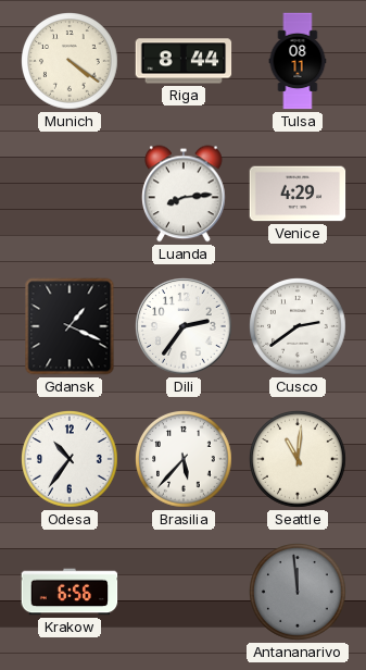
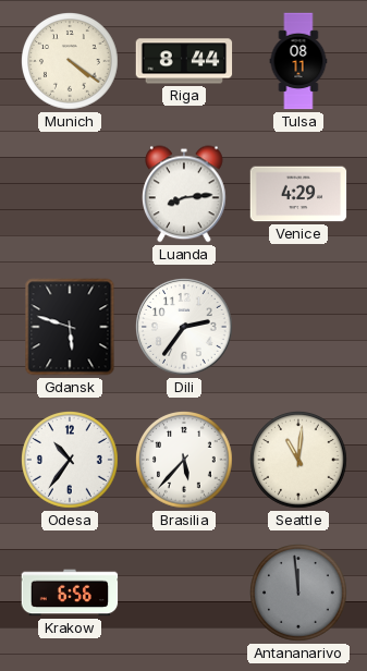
Gdansk: 1:19 -> 5:48 (70, 327)
Cusco: 2:39 -> none (299, 327)
